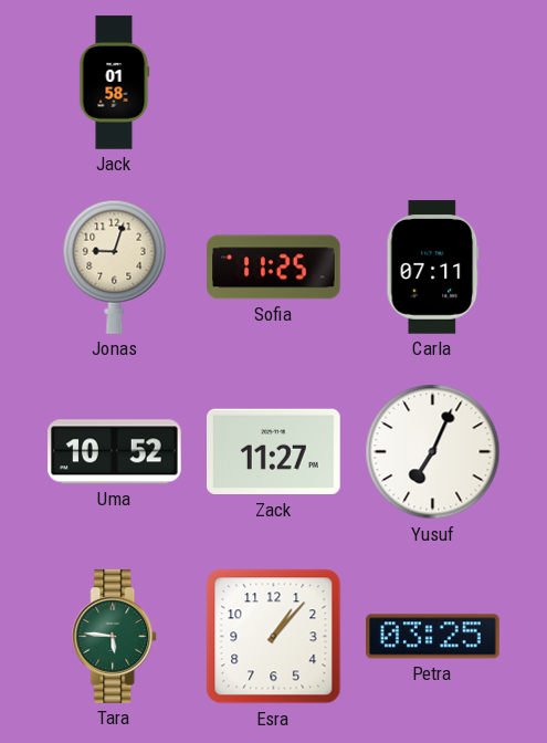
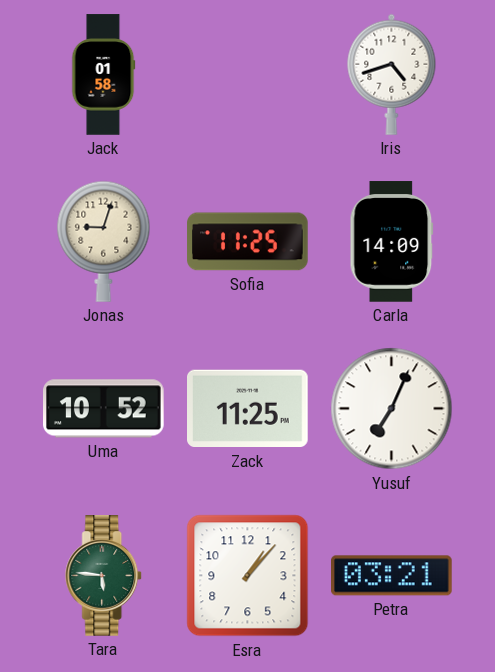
Iris: none -> 4:42 (392, 74)
Carla: 07:11 -> 14:09 (392, 242)
Zack: 11:27 -> 11:25 (248, 409)
Petra: 03:25 -> 03:21 (392, 576)
